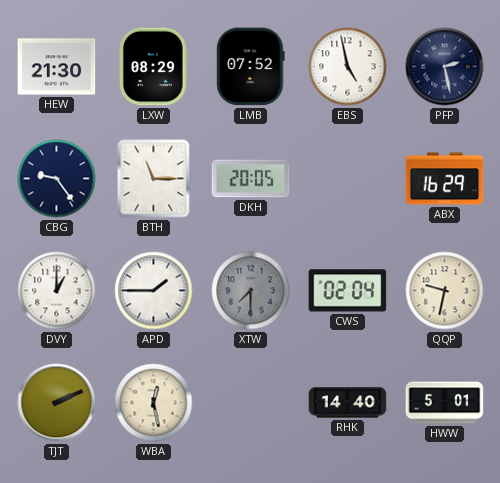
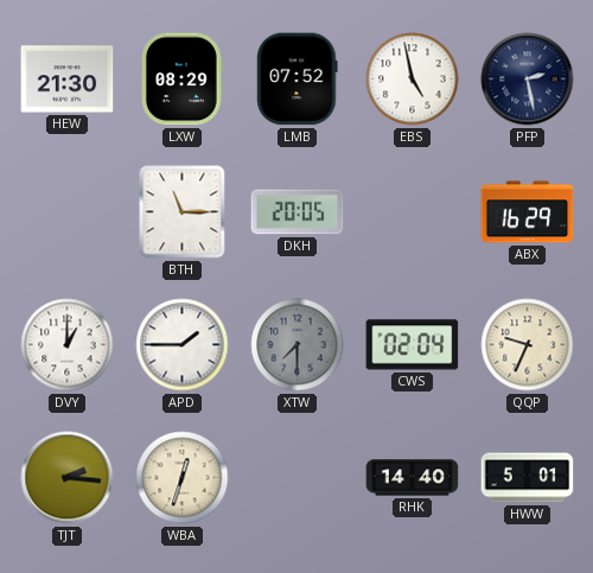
CBG: 9:24 -> none (57, 179)
QQP: 9:32 -> 9:34 (528, 345)
TJT: 2:11 -> 2:16 (68, 478)
WBA: 12:28 -> 12:33 (183, 478)
